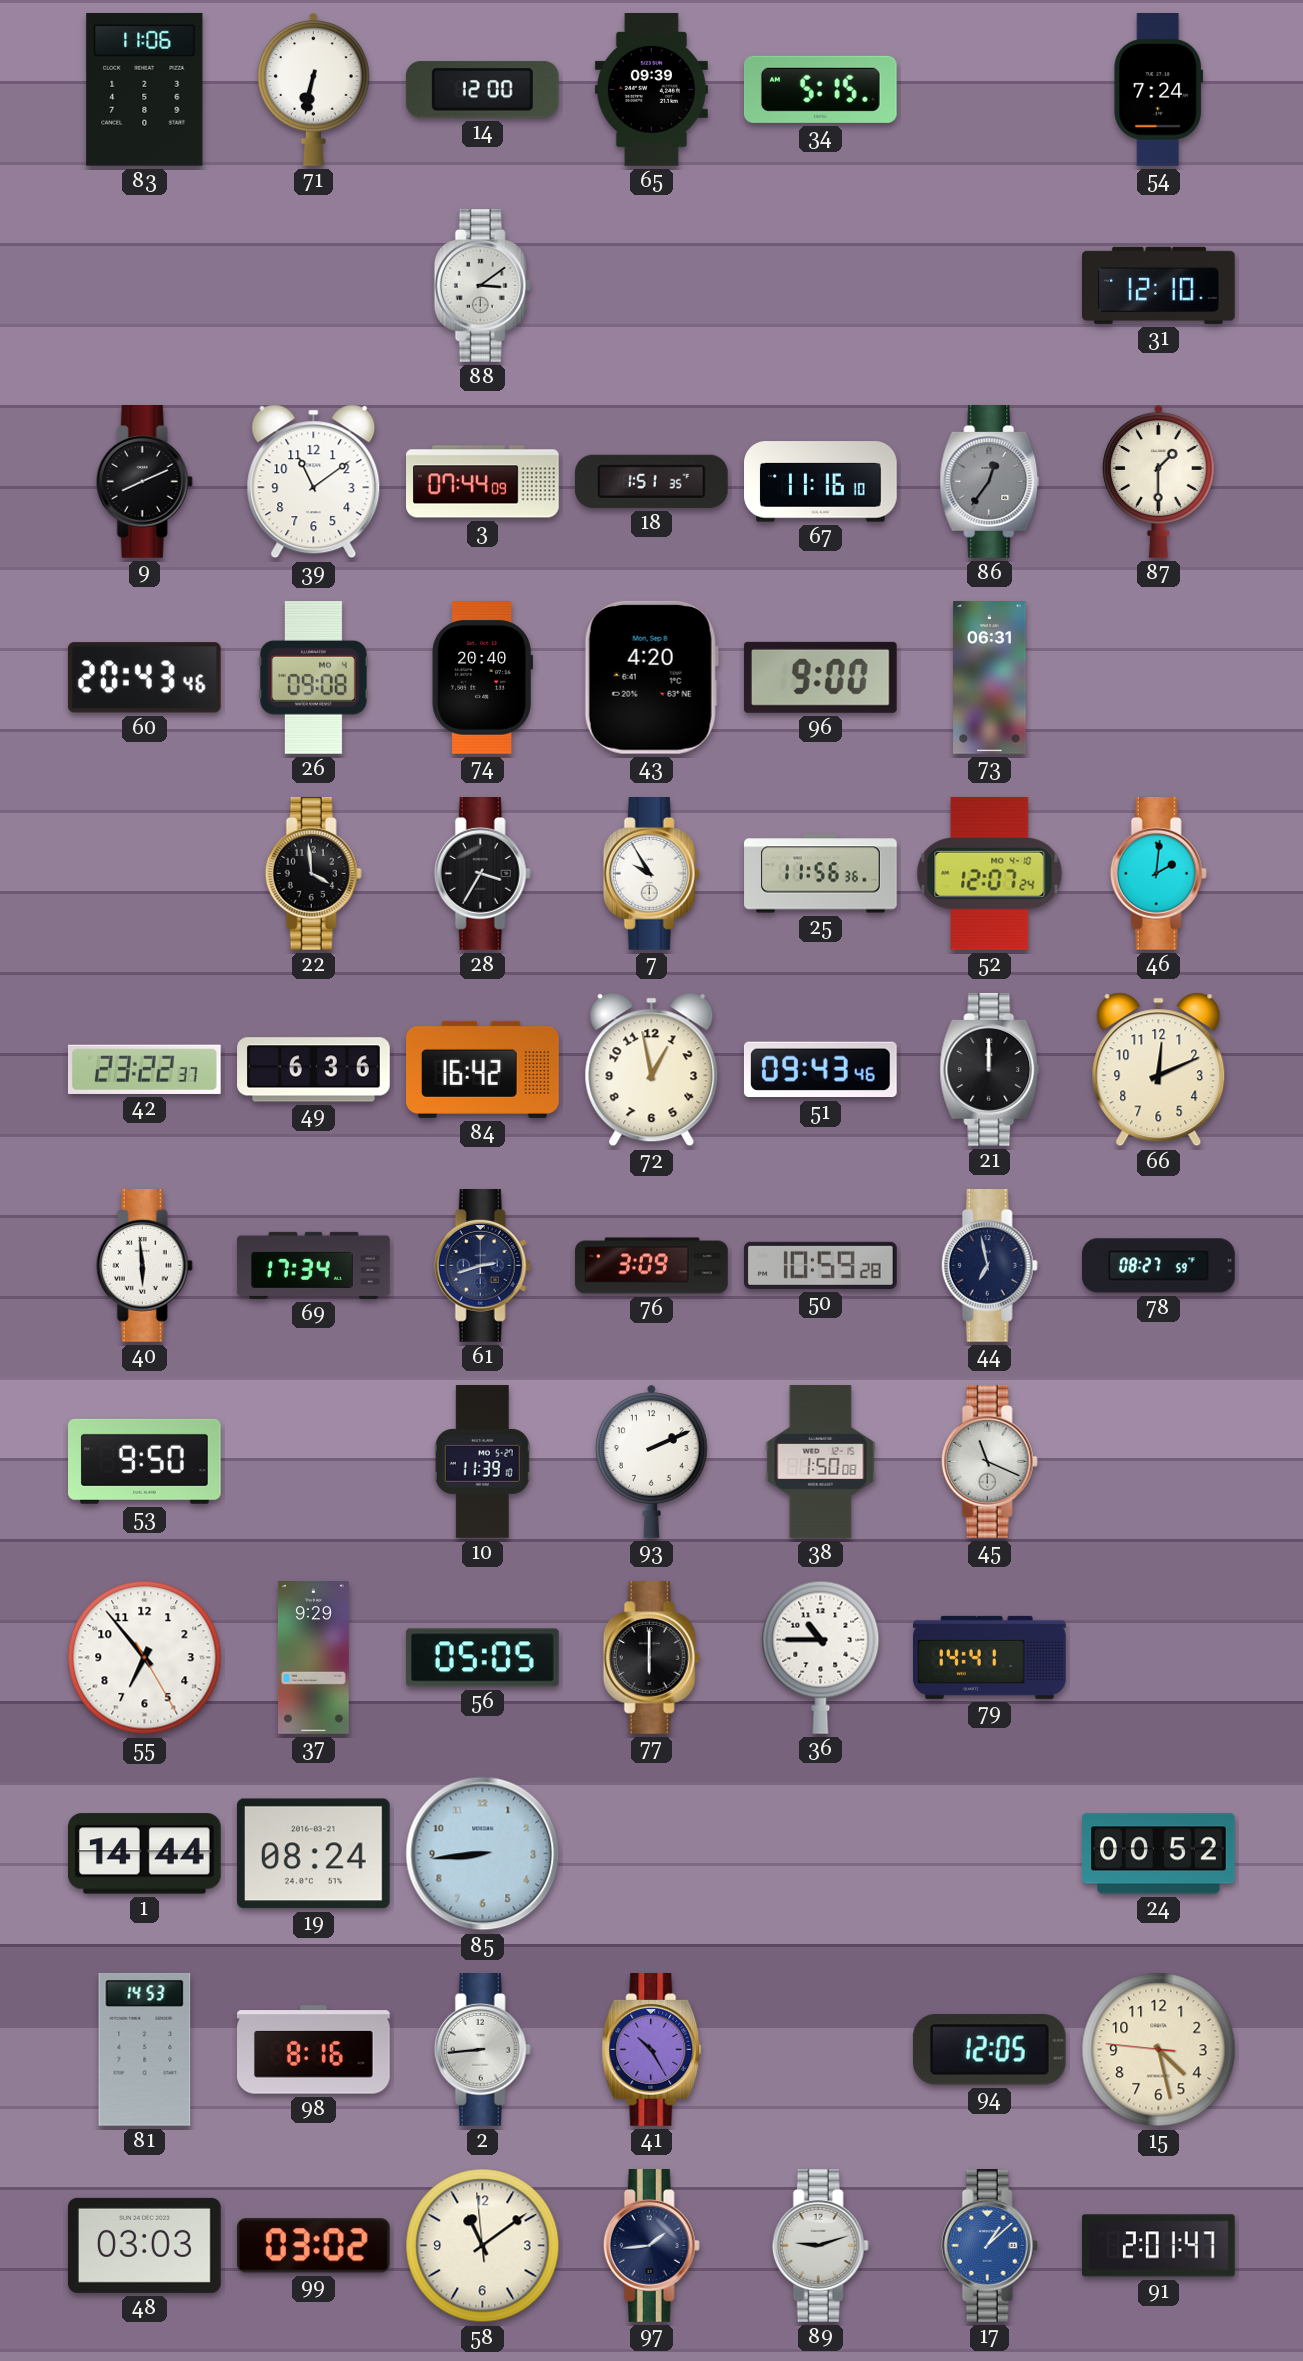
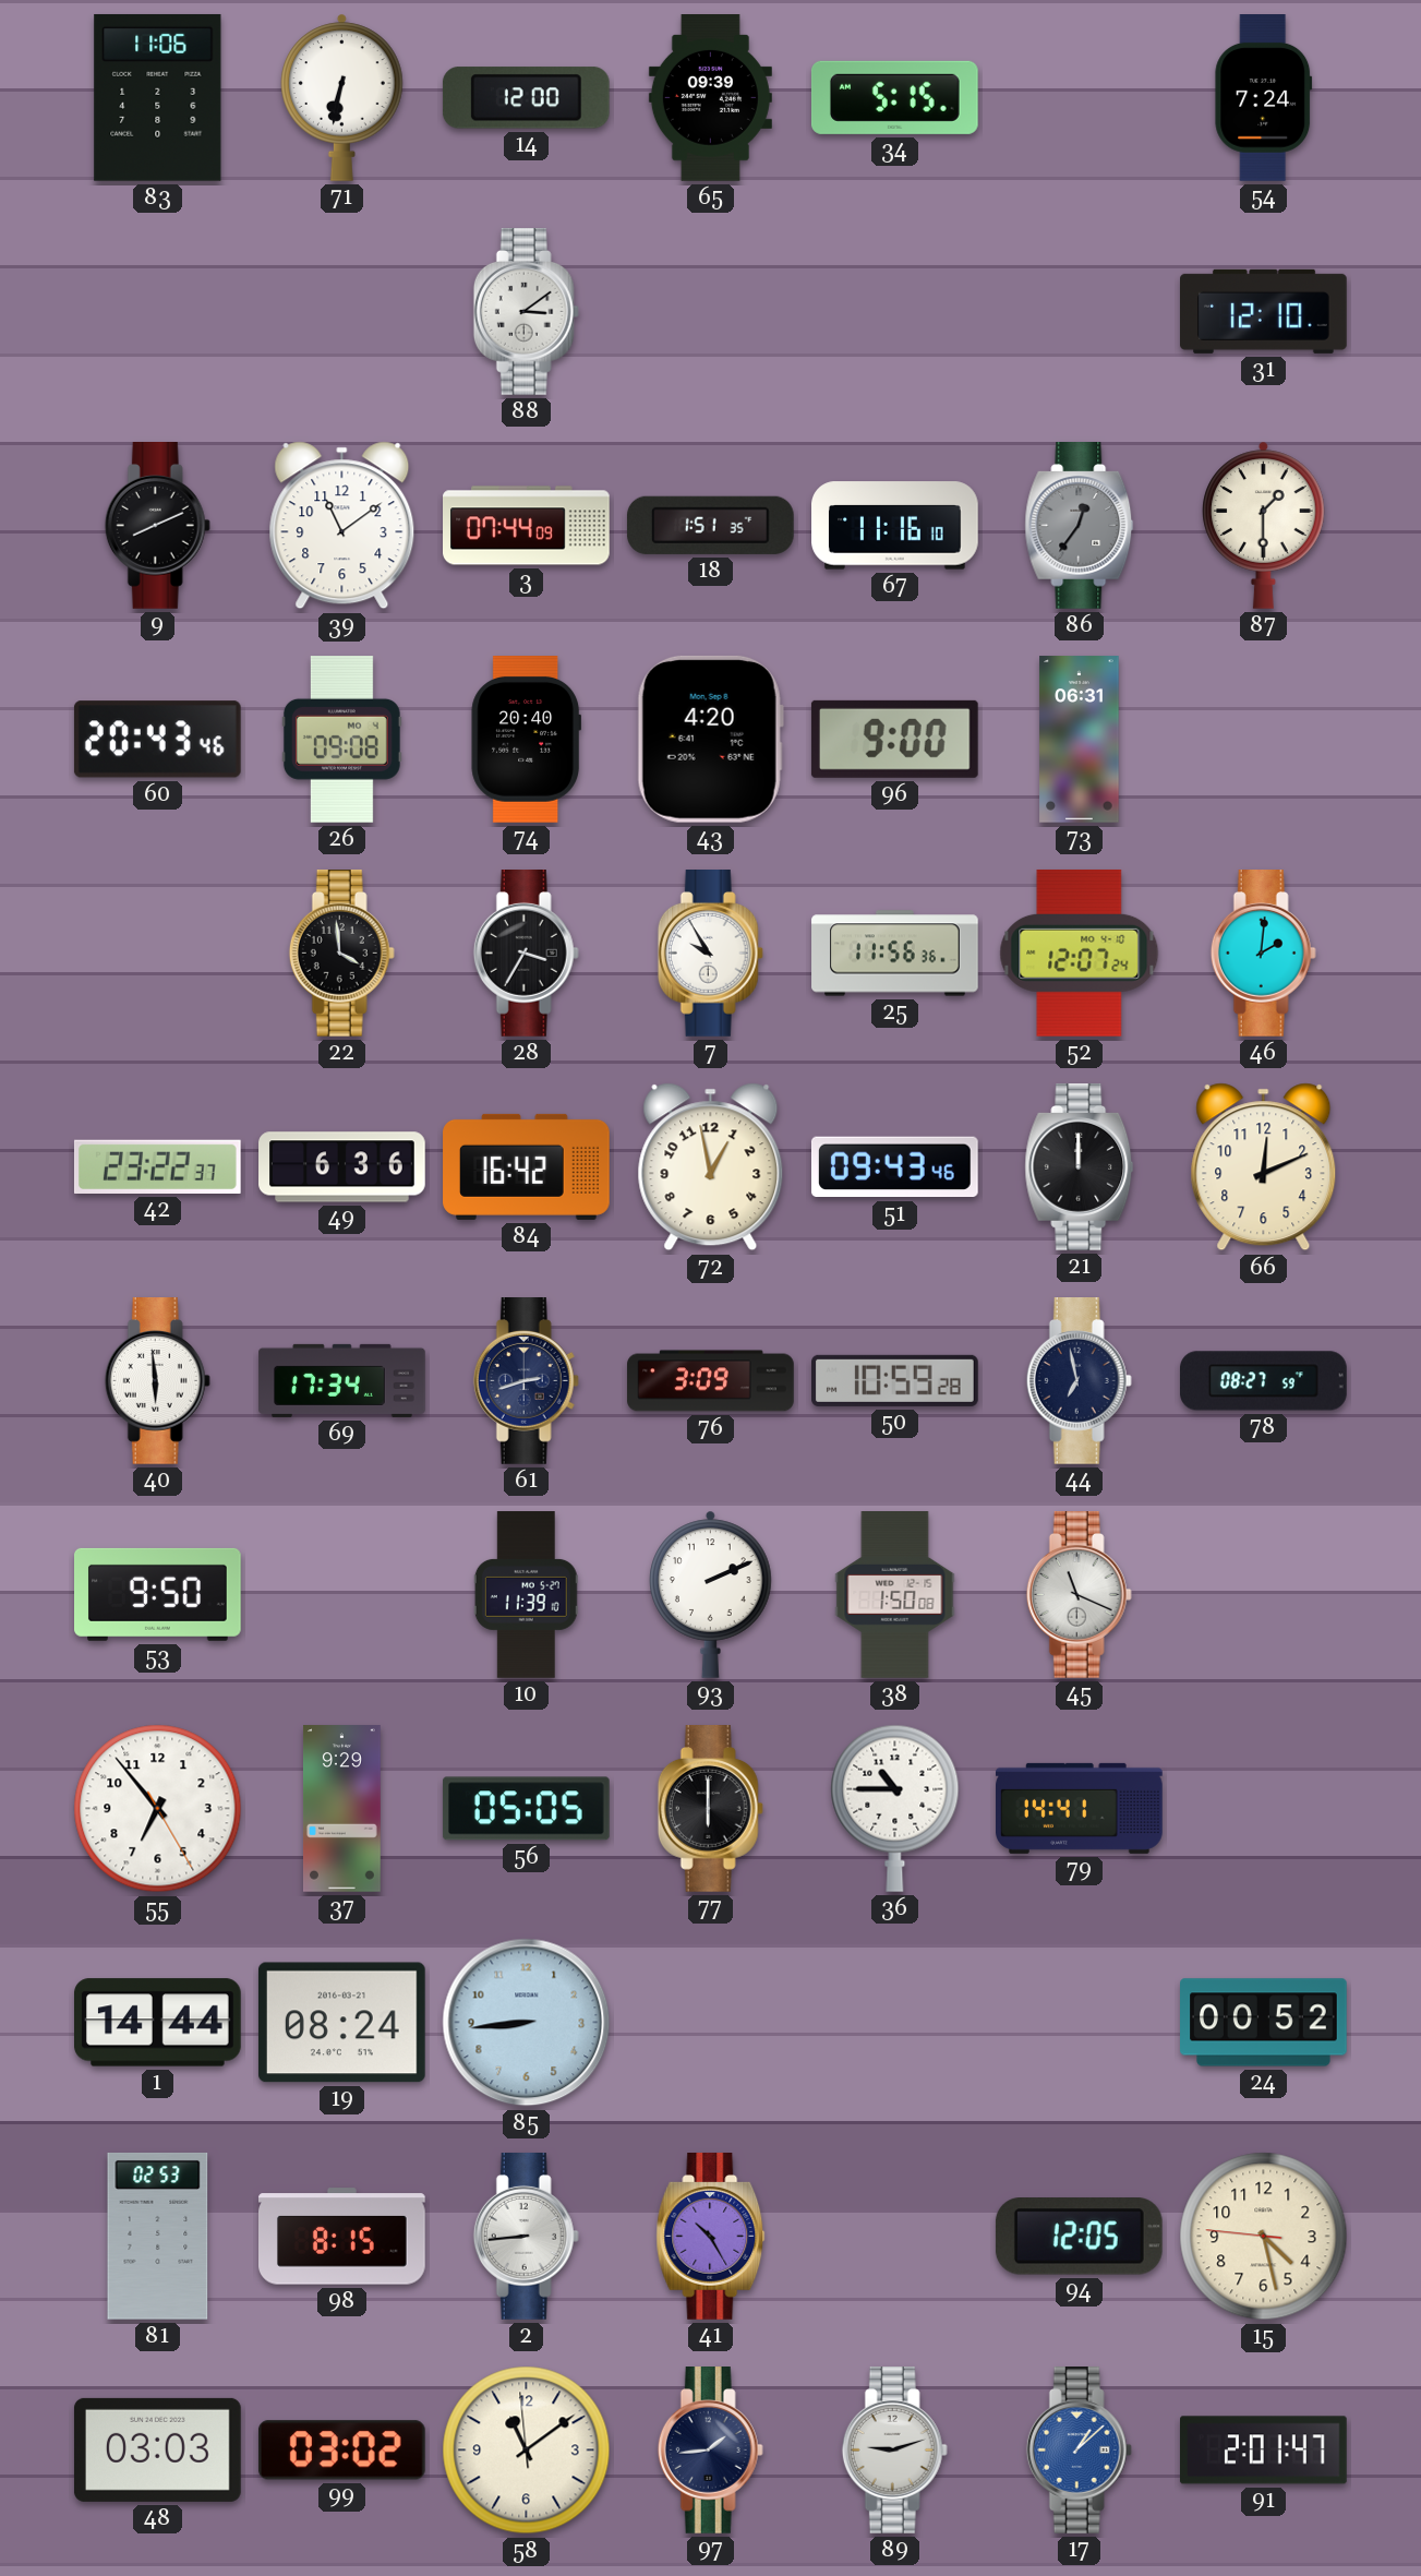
81: 14:53 -> 02:53 (158, 2236)
98: 8:16 -> 8:15 (342, 2237)
